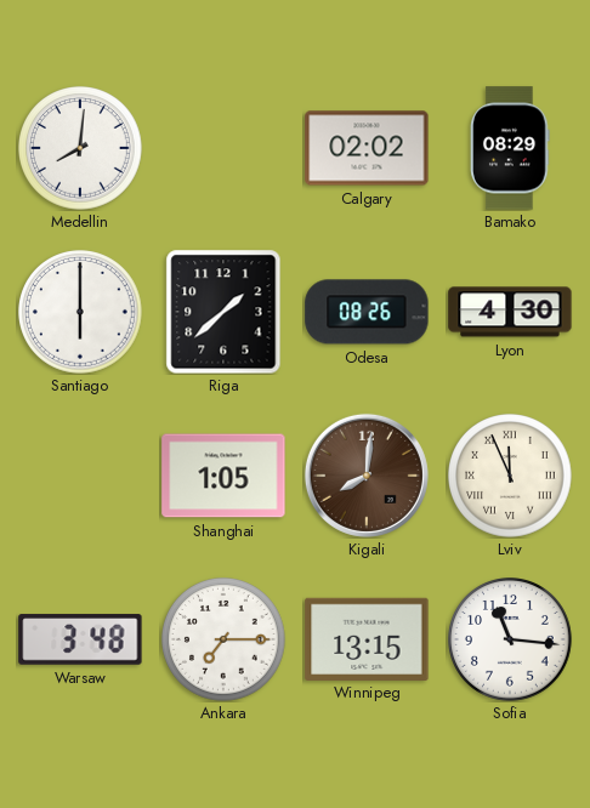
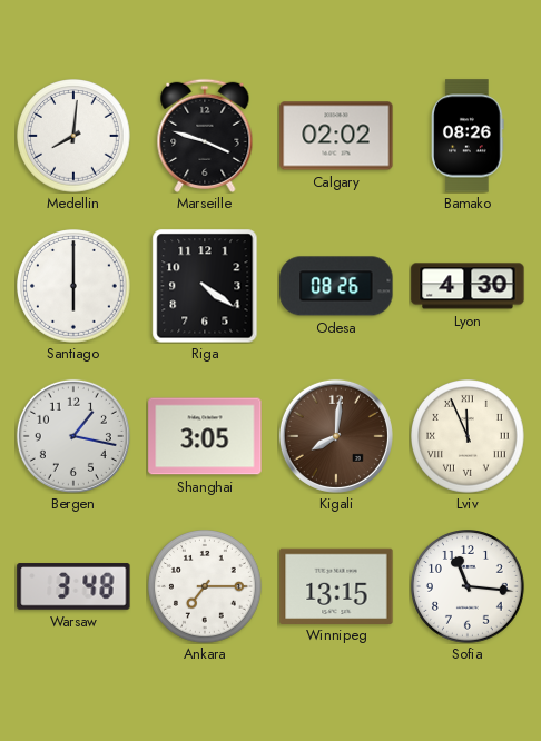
Marseille: none -> 3:48 (205, 136)
Bamako: 08:29 -> 08:26 (468, 136)
Riga: 1:38 -> 4:21 (205, 286)
Bergen: none -> 1:17 (73, 436)
Shanghai: 1:05 -> 3:05 (205, 436)
